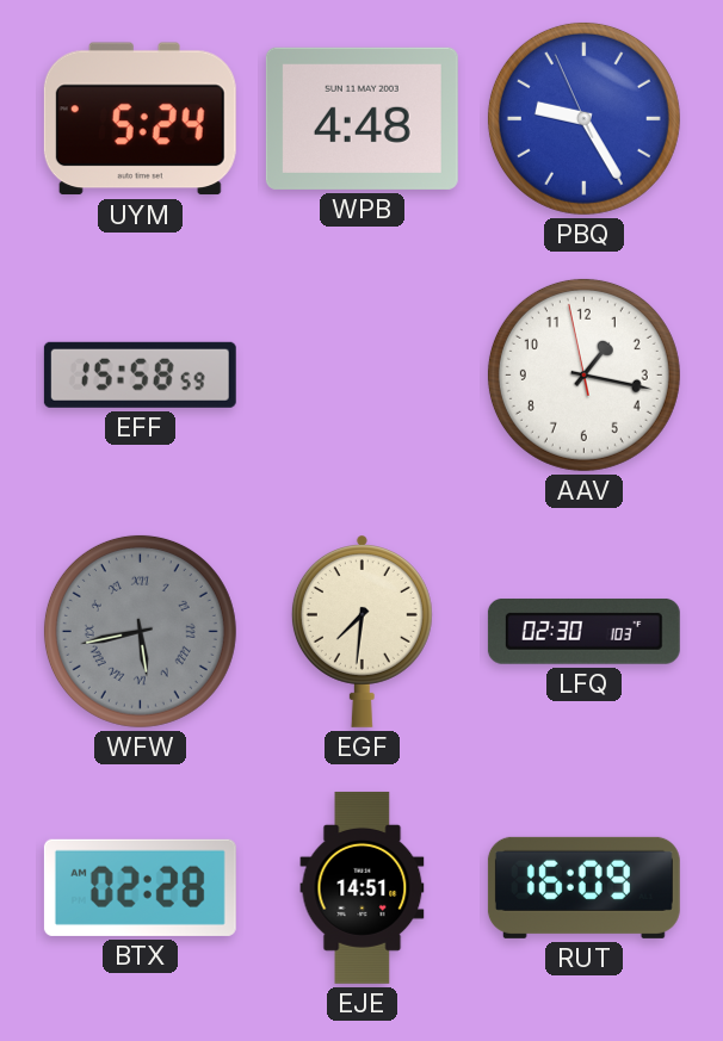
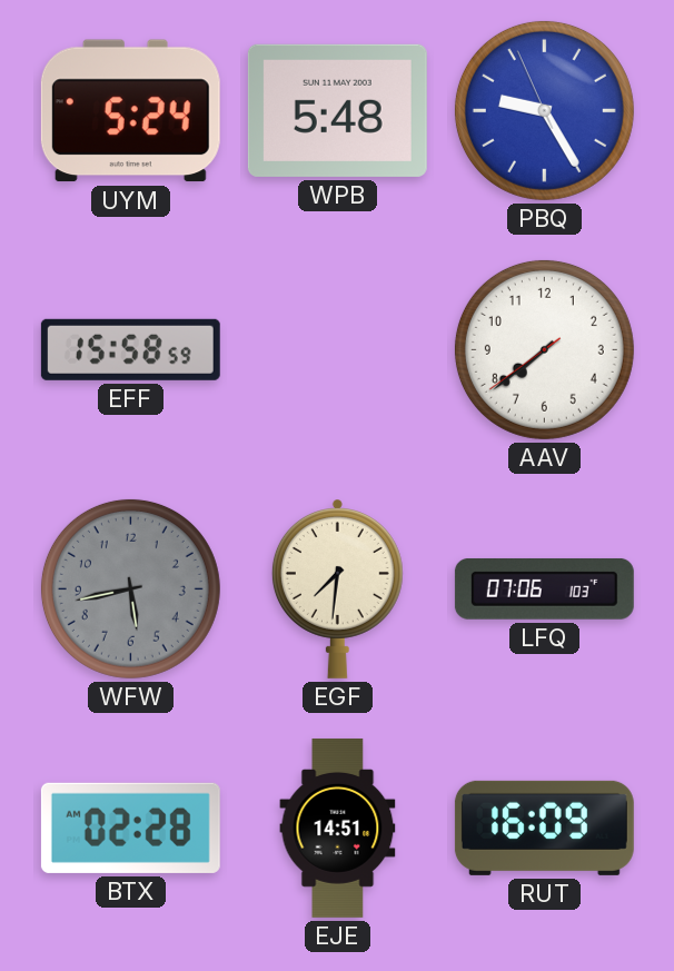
WPB: 4:48 -> 5:48 (337, 110)
AAV: 1:16 -> 7:38 (544, 349)
WFW numerals: Roman -> Arabic (130, 588)
LFQ: 02:30 -> 07:06 (544, 588)
